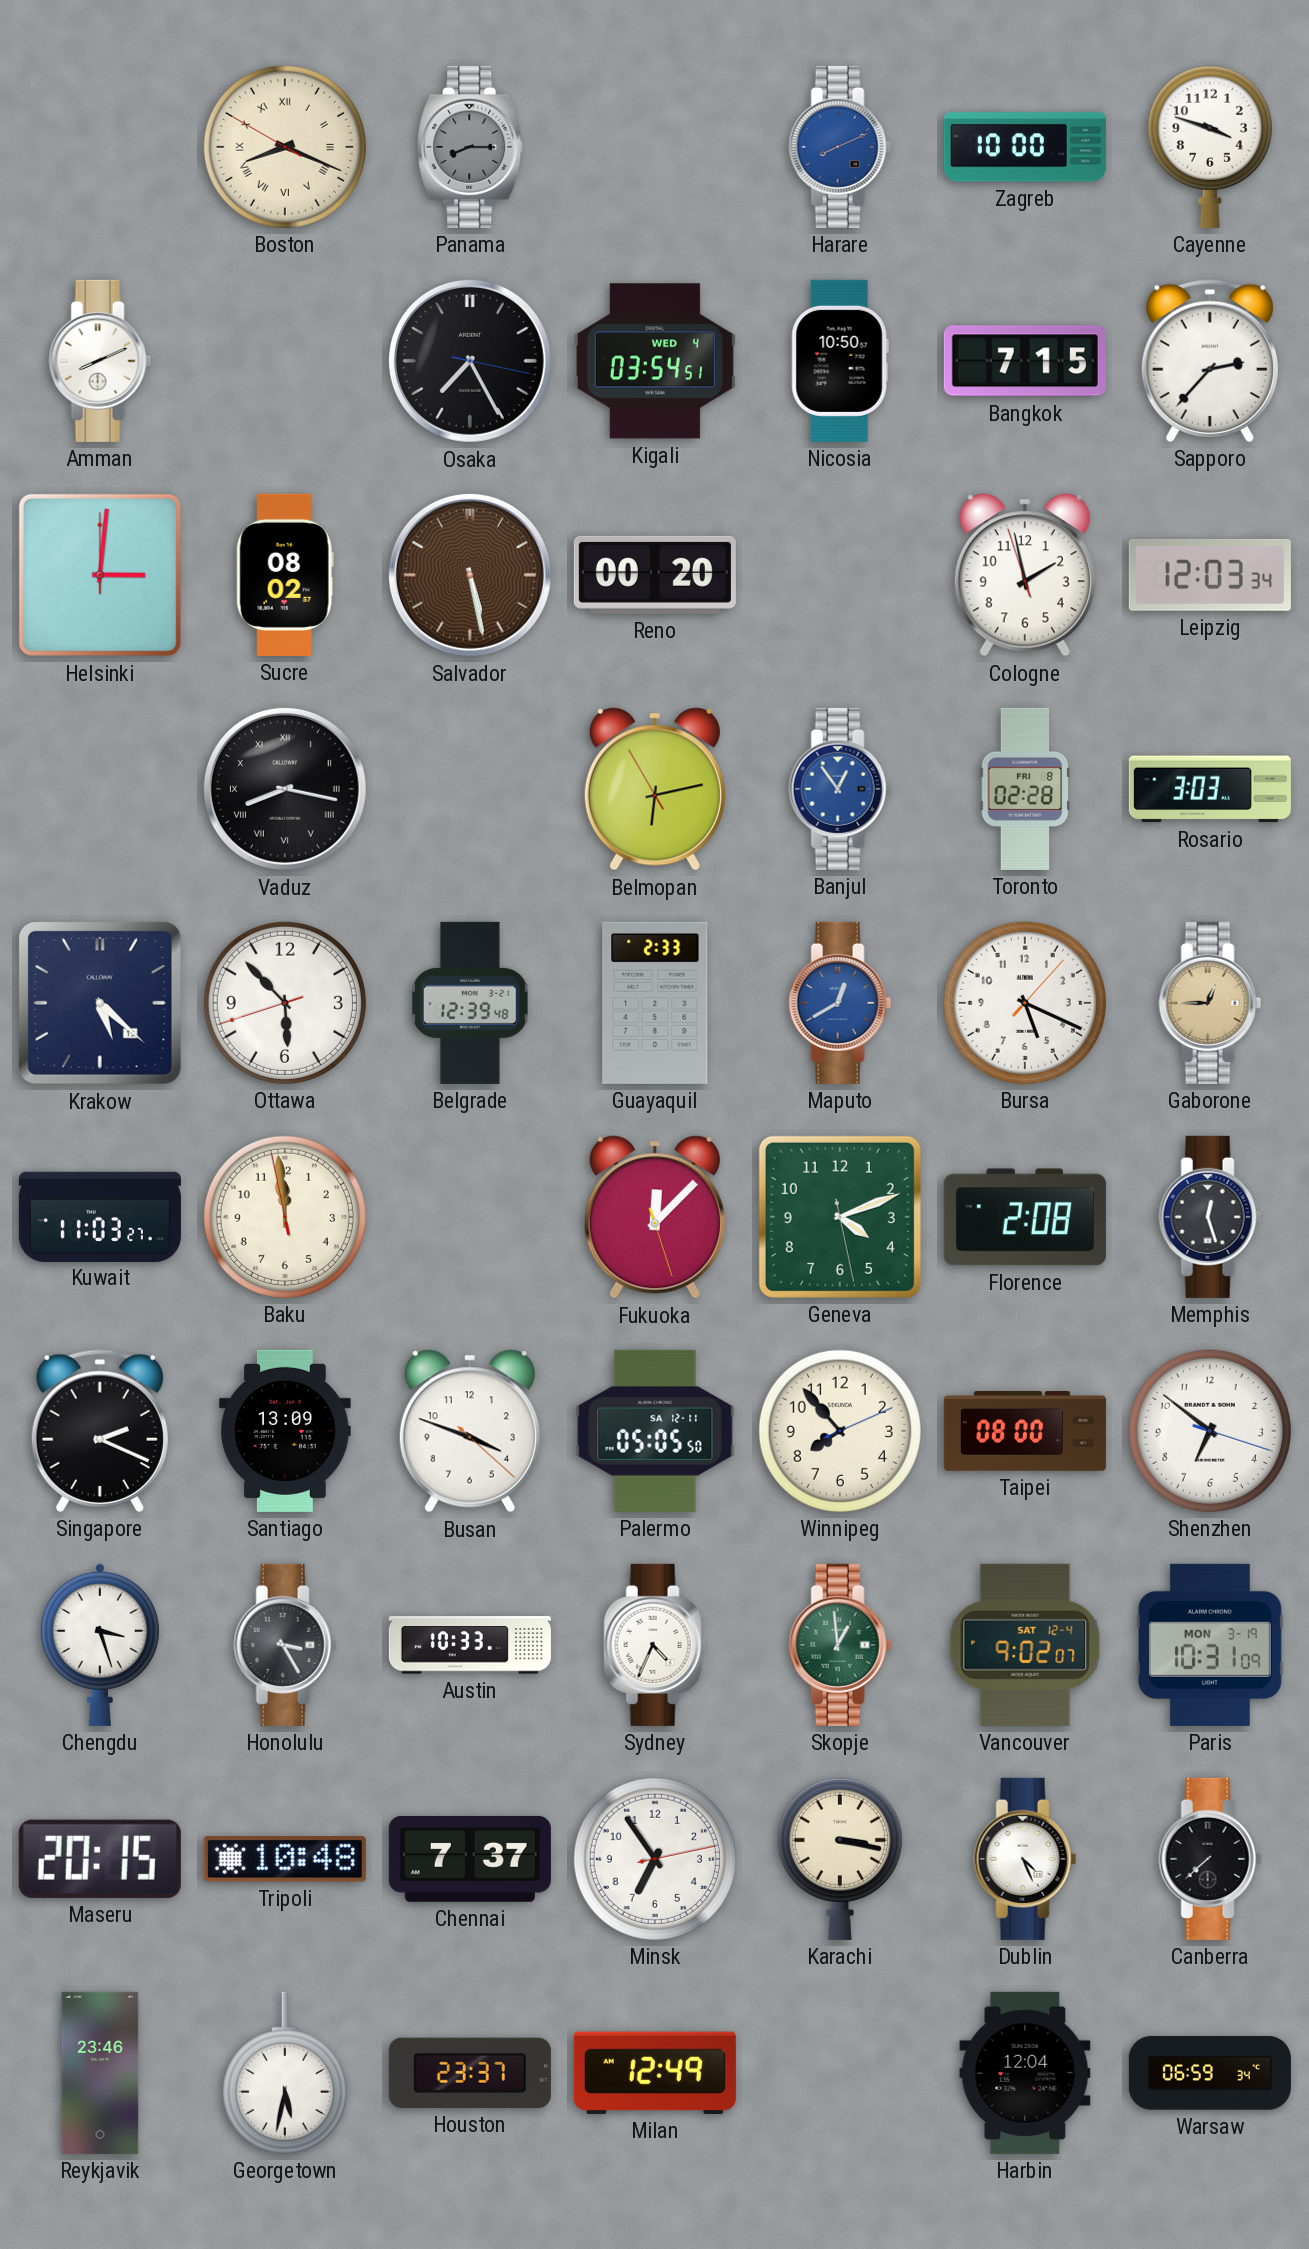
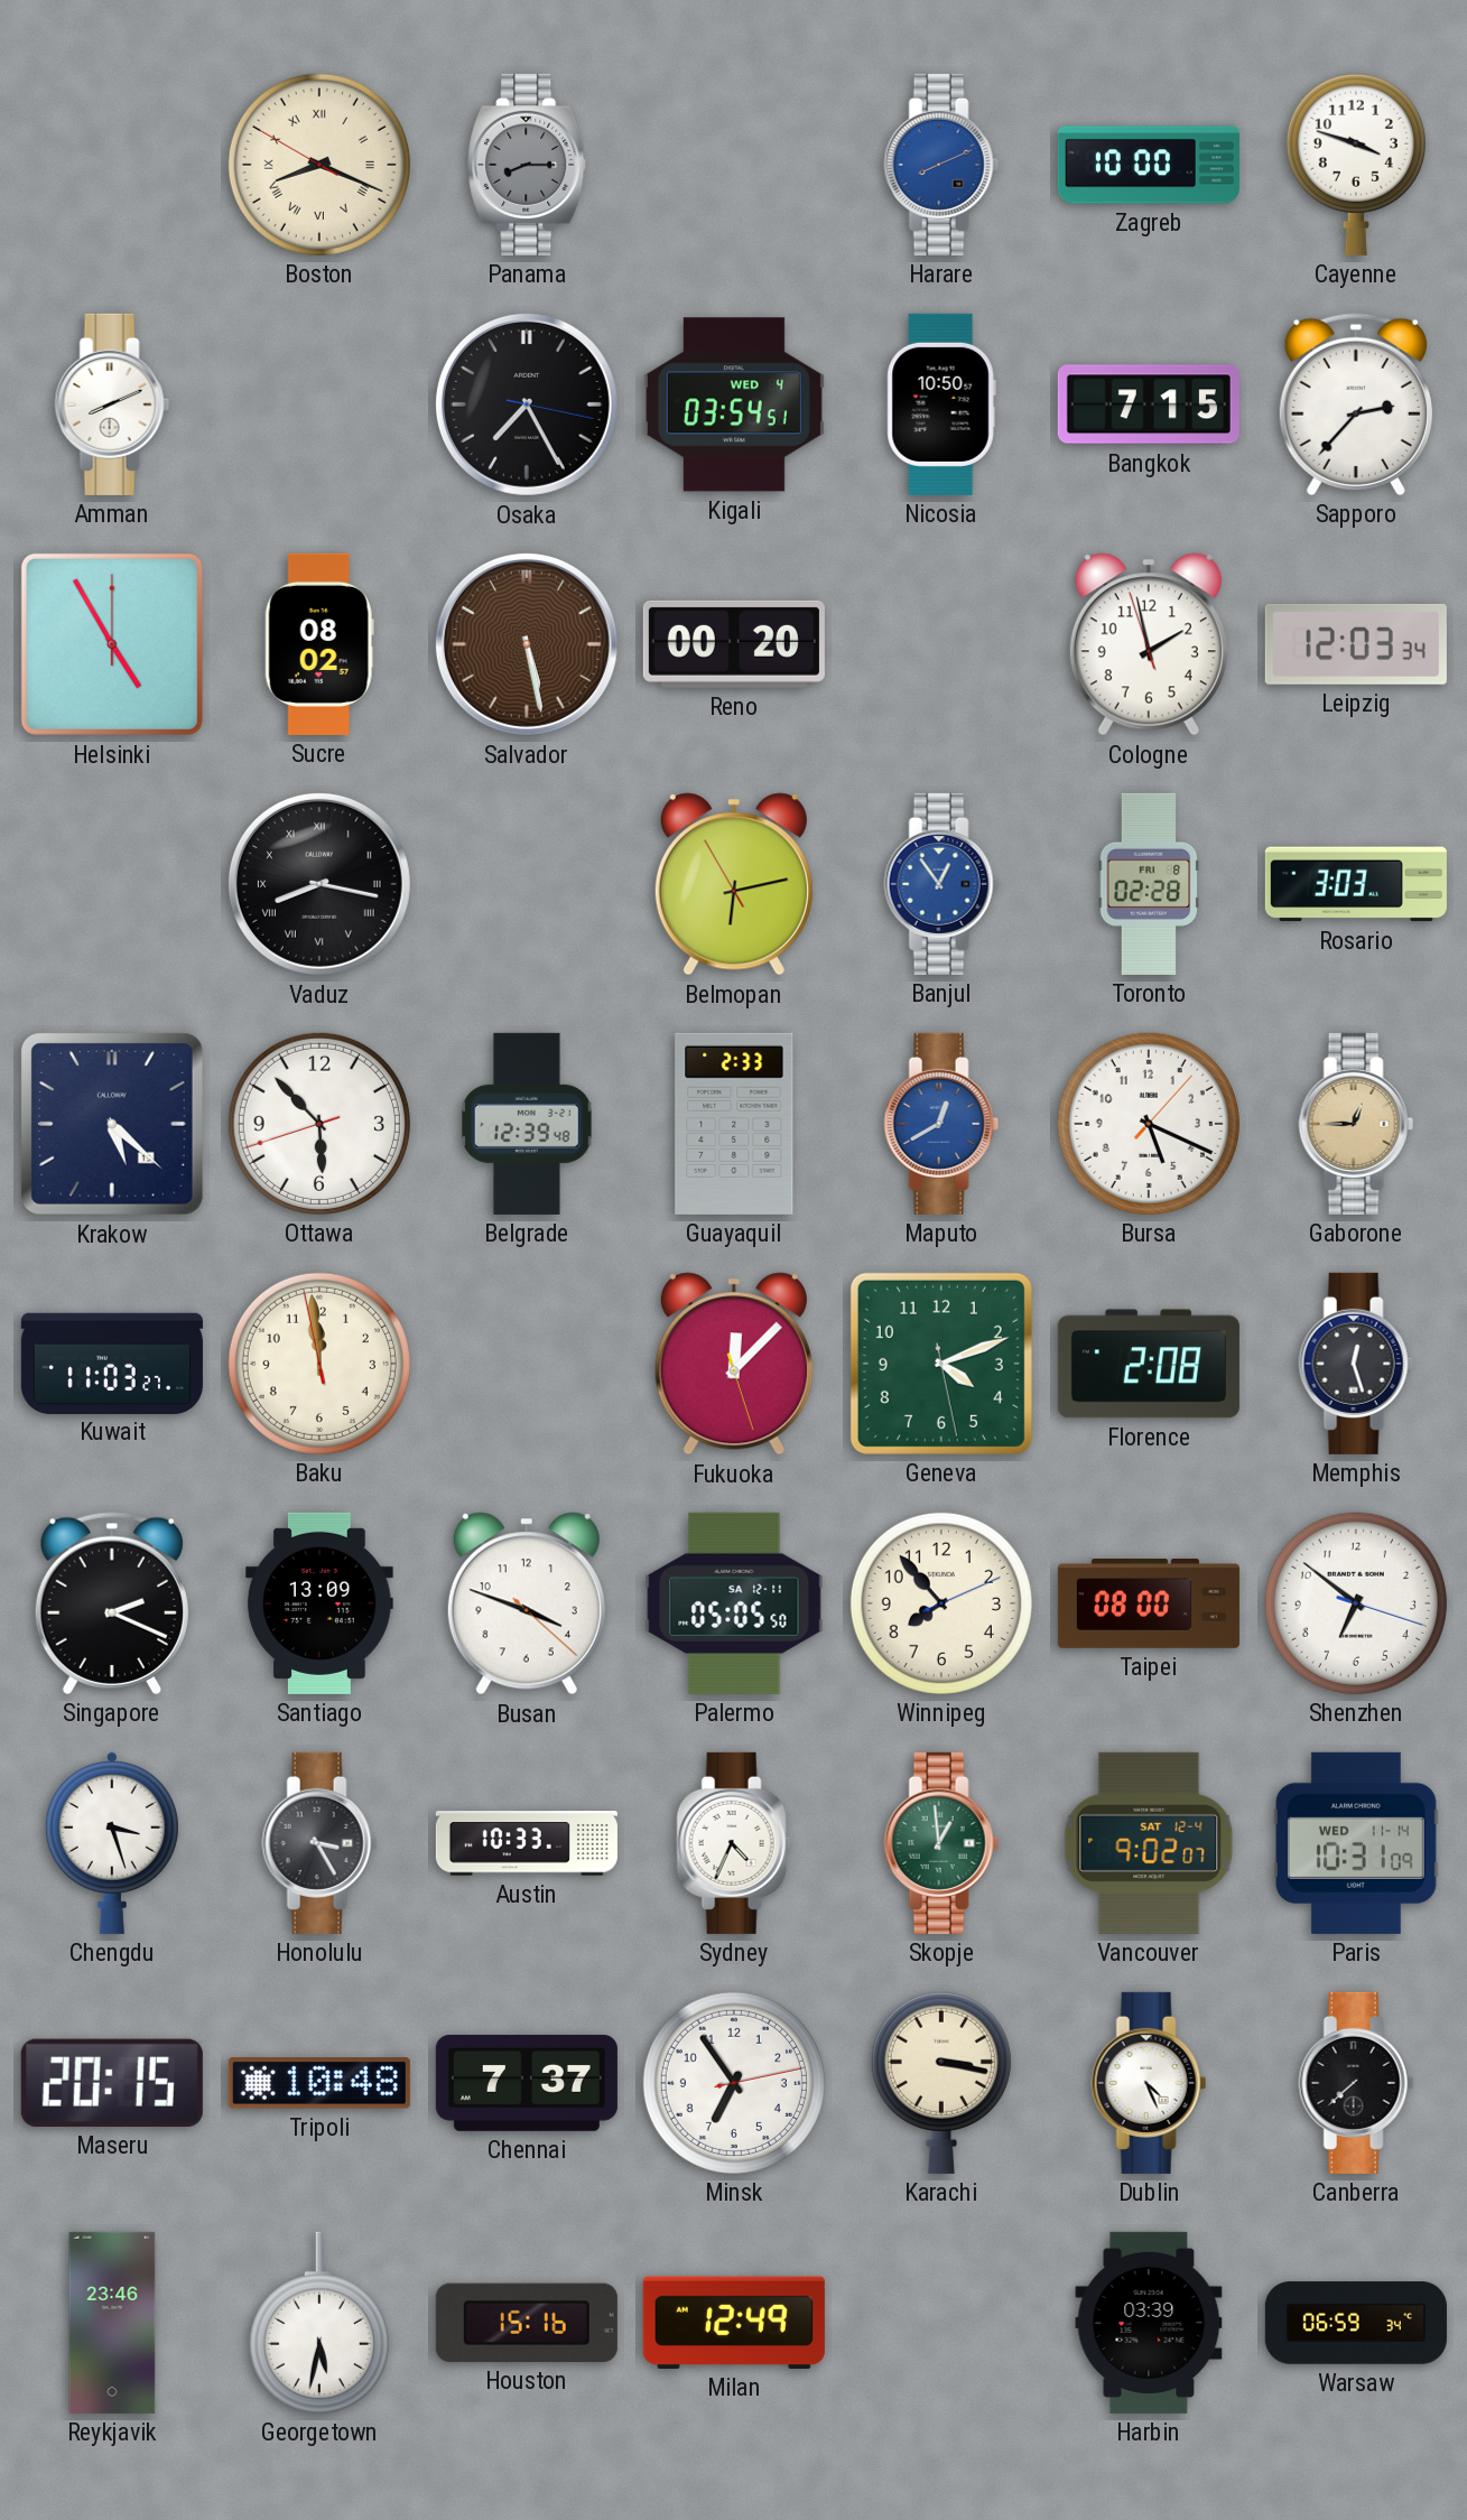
Helsinki: 3:01 -> 4:55 (112, 644)
Paris date: MON 3-19 -> WED 11-14 (1356, 1843)
Houston: 23:37 -> 15:16 (527, 2323)
Harbin: 12:04 -> 03:39 (1149, 2323)
